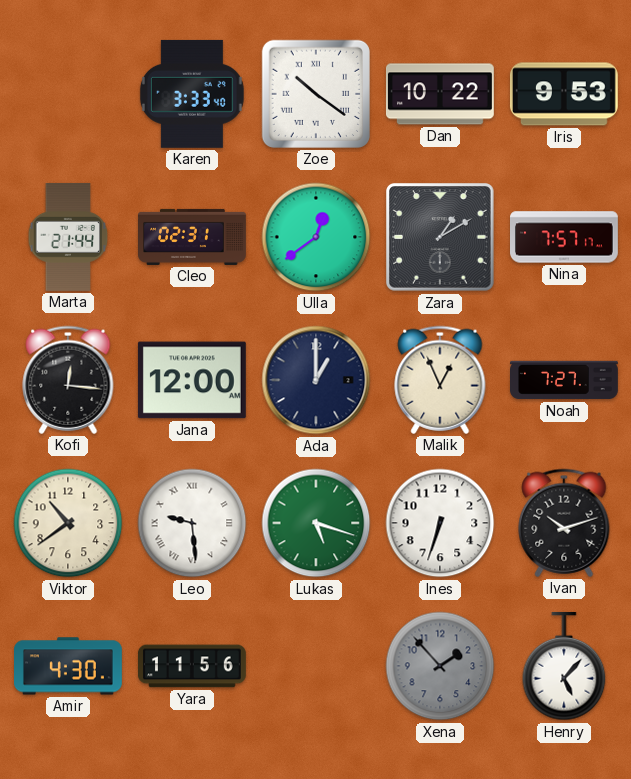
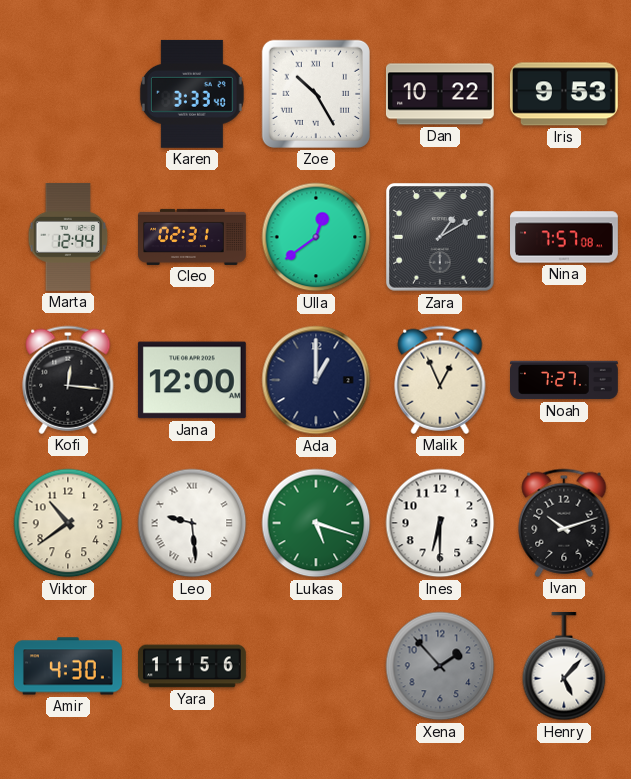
Zoe: 10:21 -> 10:25 (316, 94)
Marta: 21:44 -> 12:44 (68, 237)
Nina: 7:57:17 -> 7:57:08 (565, 237)
Ines: 6:33 -> 6:30 (440, 523)
